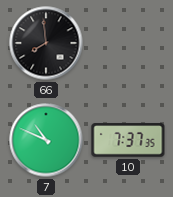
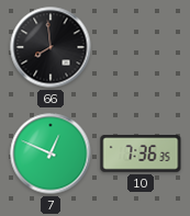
7: 10:49 -> 12:49 (51, 154)
10: 7:37 -> 7:36 (141, 154)
